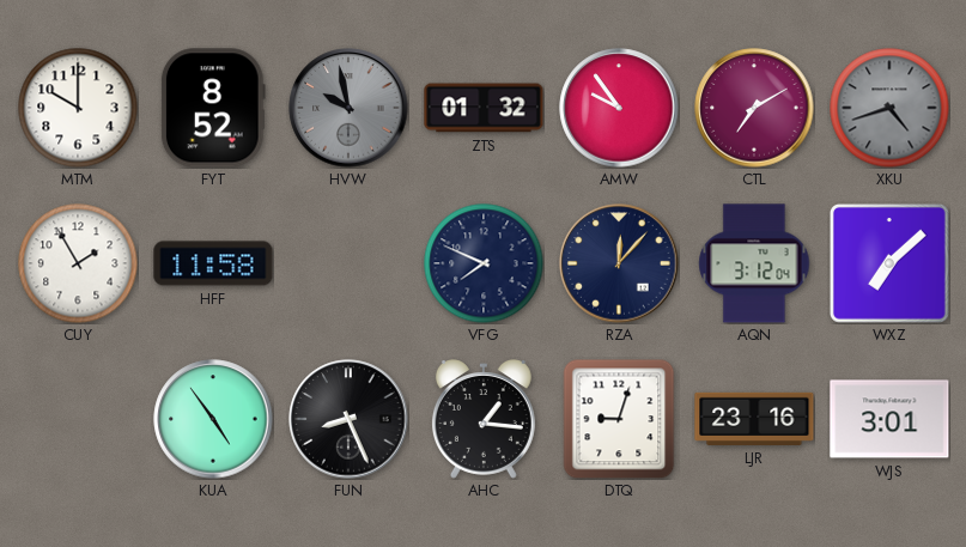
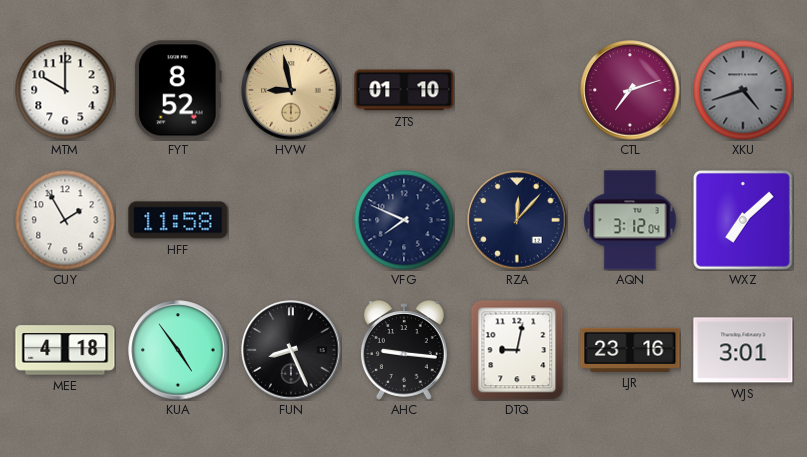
HVW: 9:58 -> 8:58 (291, 90)
HVW dial: grey -> champagne (291, 90)
ZTS: 01:32 -> 01:10 (404, 90)
AMW: 9:54 -> none (619, 108)
CTL: 7:10 -> 7:12 (630, 90)
MEE: none -> 4:18 (65, 350)
AHC: 1:16 -> 9:16 (404, 350)
DTQ: 9:03 -> 9:02 (517, 350)
